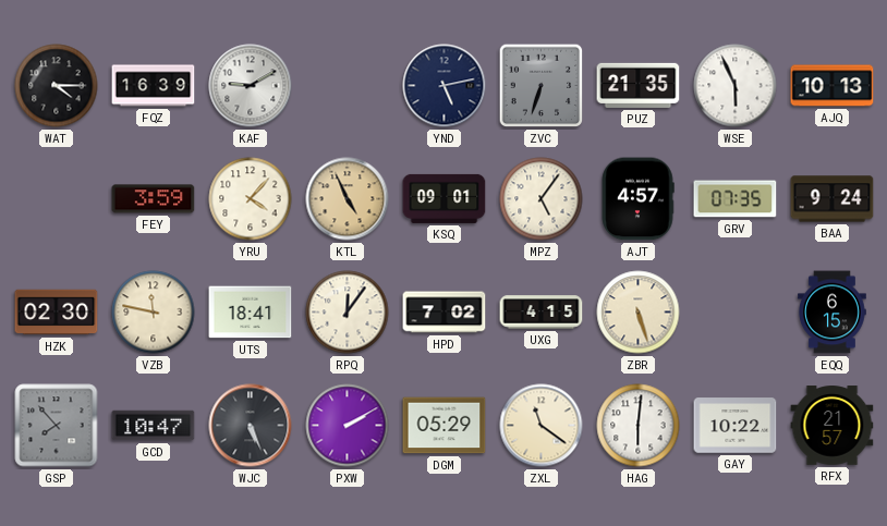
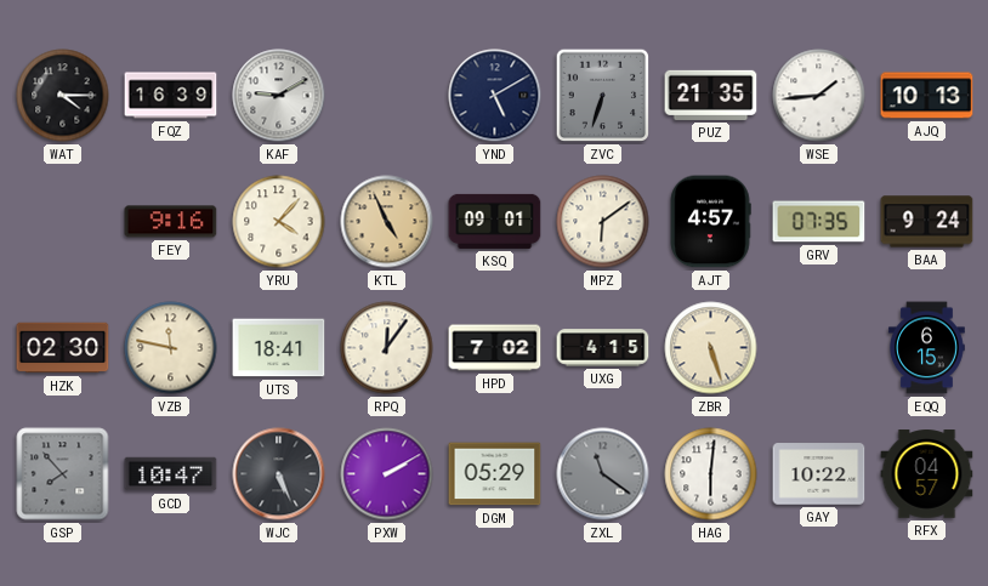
YND: 5:13 -> 5:10 (495, 96)
WSE: 5:56 -> 1:44 (819, 96)
FEY: 3:59 -> 9:16 (171, 222)
MPZ: 5:06 -> 6:09 (603, 222)
ZXL dial: cream -> grey (603, 474)
RFX: 21:57 -> 04:57 (927, 474)
